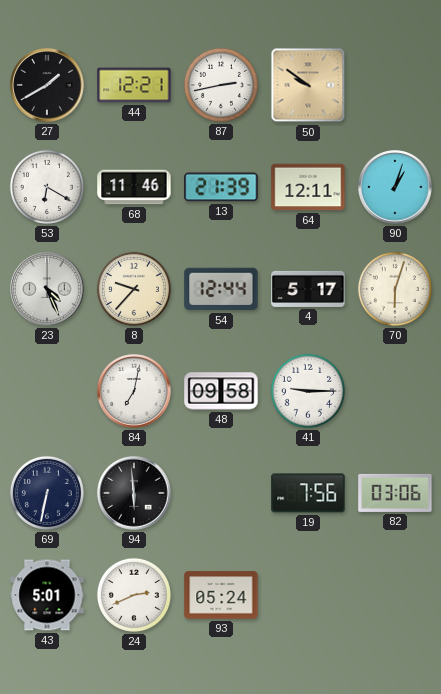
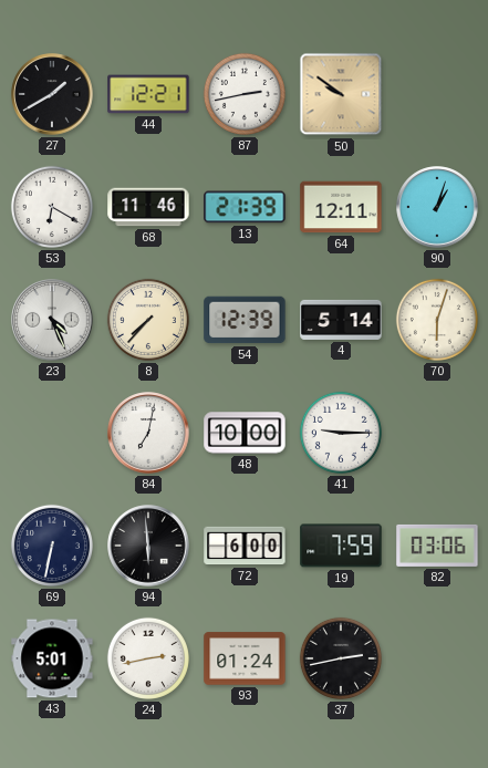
8: 9:37 -> 7:37 (148, 320)
54: 12:44 -> 12:39 (245, 320)
4: 5:17 -> 5:14 (341, 320)
48: 09:58 -> 10:00 (245, 433)
72: none -> 6:00 (245, 546)
19: 7:56 -> 7:59 (341, 546)
24: 2:41 -> 2:43 (148, 658)
93: 05:24 -> 01:24 (245, 658)
37: none -> 2:43 (341, 658)
